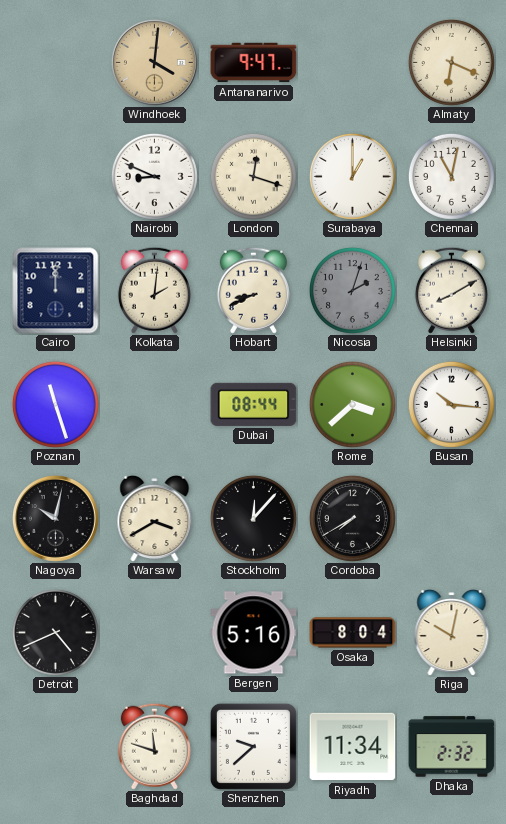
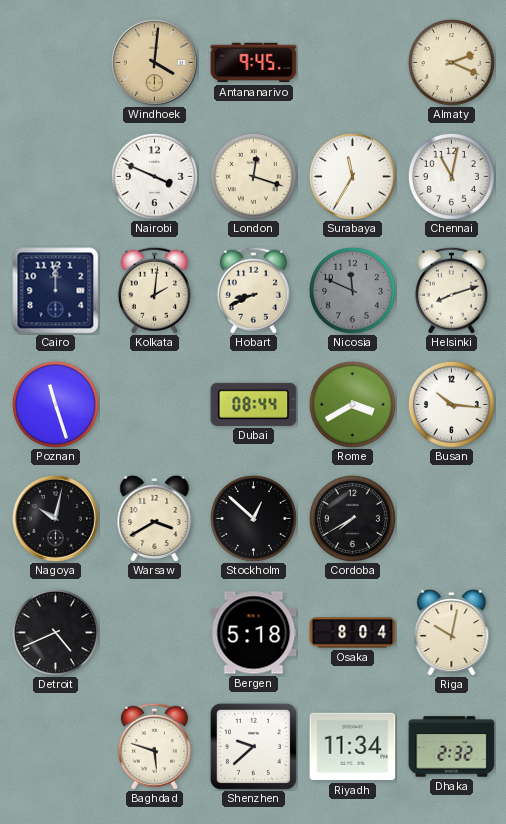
Antananarivo: 9:47 -> 9:45 (254, 63)
Almaty: 6:19 -> 2:19 (451, 62)
Nairobi: 8:49 -> 3:49 (154, 176)
Surabaya: 1:00 -> 11:35 (352, 176)
Nicosia: 2:03 -> 11:49 (352, 290)
Helsinki: 8:10 -> 8:12 (451, 290)
Rome: 3:38 -> 3:40 (352, 404)
Stockholm: 12:07 -> 12:52 (253, 518)
Bergen: 5:16 -> 5:18 (254, 633)
Baghdad: 11:48 -> 5:48 (154, 746)
